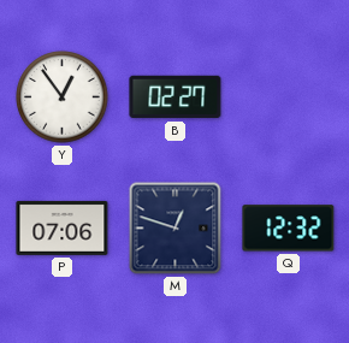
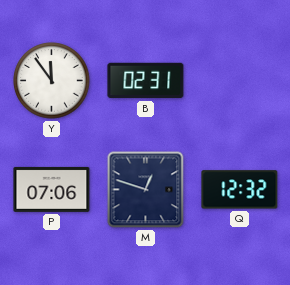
Y: 12:54 -> 11:54 (52, 81)
B: 02:27 -> 02:31 (146, 81)
